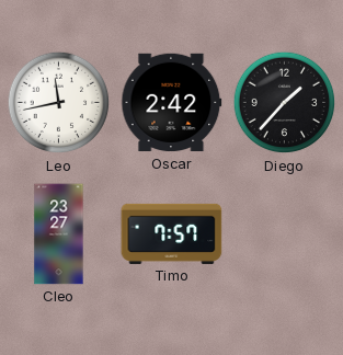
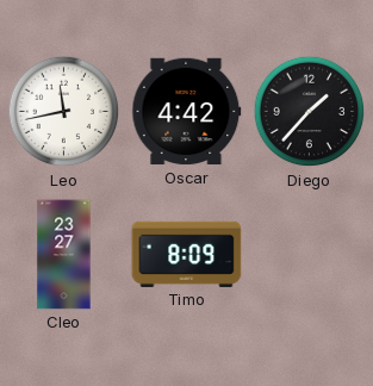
Oscar: 2:42 -> 4:42 (187, 112)
Timo: 7:57 -> 8:09 (187, 254)
